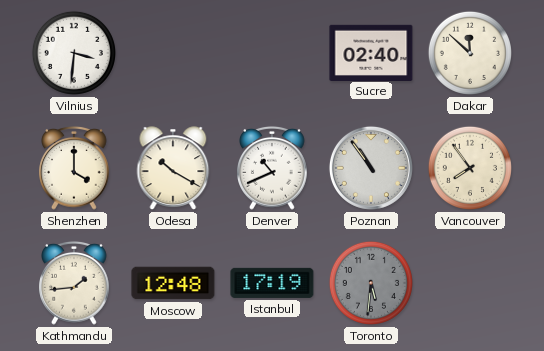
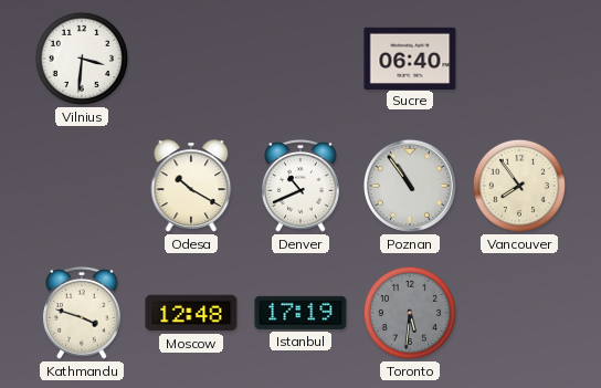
Sucre: 02:40 -> 06:40 (410, 57)
Dakar: 11:52 -> none (470, 53)
Shenzhen: 4:00 -> none (74, 168)
Kathmandu: 1:44 -> 3:48 (82, 313)
